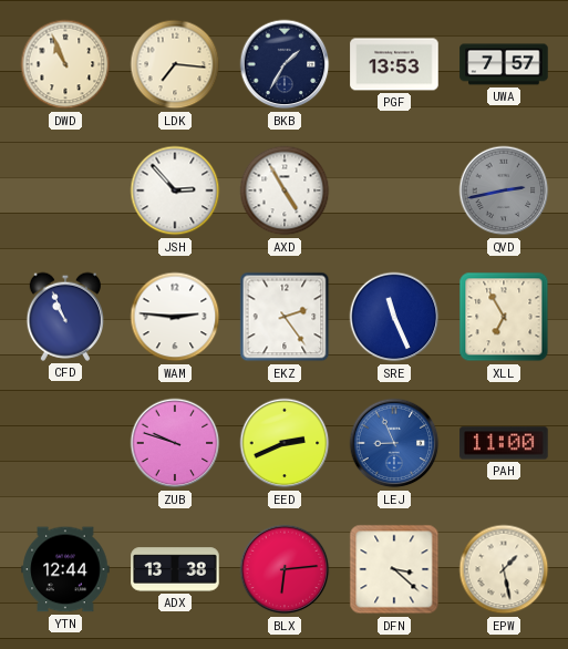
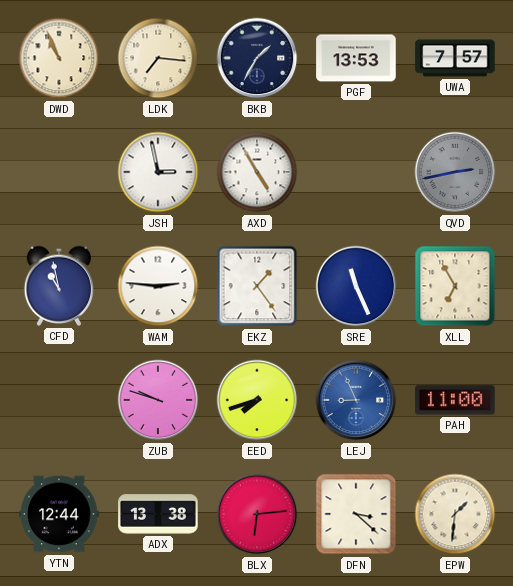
JSH: 2:53 -> 2:58 (158, 172)
CFD: 10:56 -> 10:58 (58, 286)
EKZ: 2:24 -> 1:24 (257, 286)
EED: 2:41 -> 7:42 (257, 400)
EPW: 1:28 -> 1:31 (455, 514)
